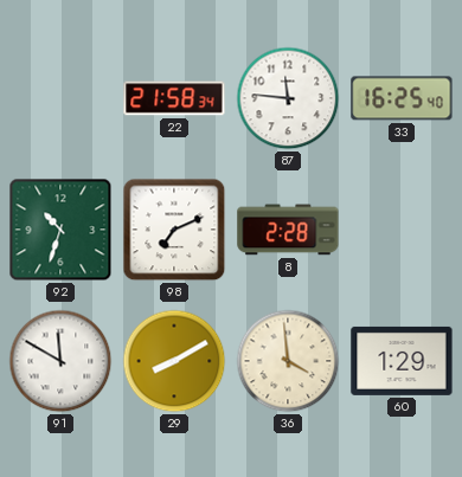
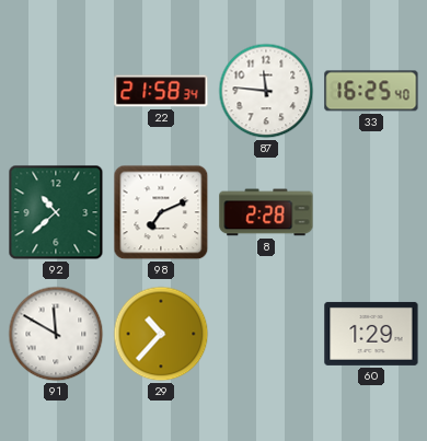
92: 10:33 -> 10:38 (56, 212)
29: 8:10 -> 10:37 (161, 334)
36: 3:59 -> none (288, 361)
